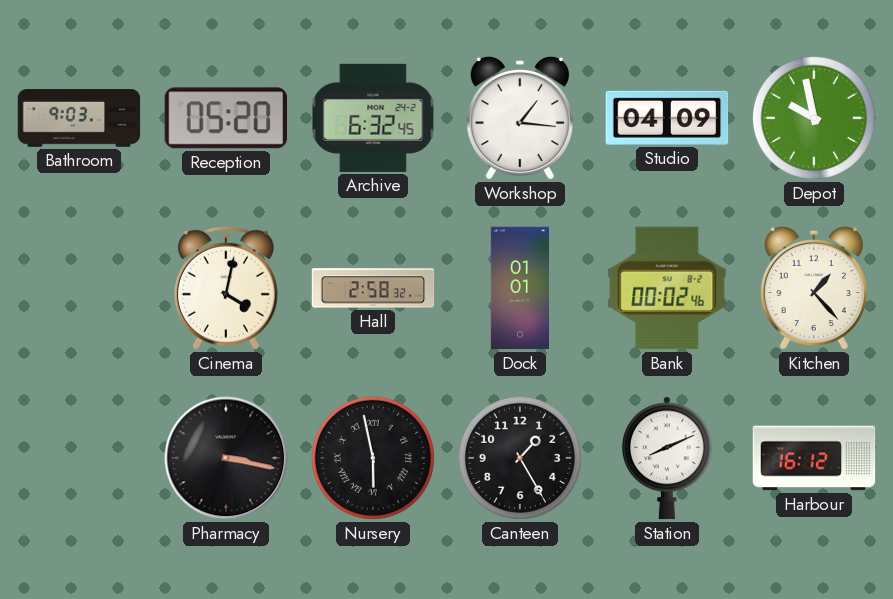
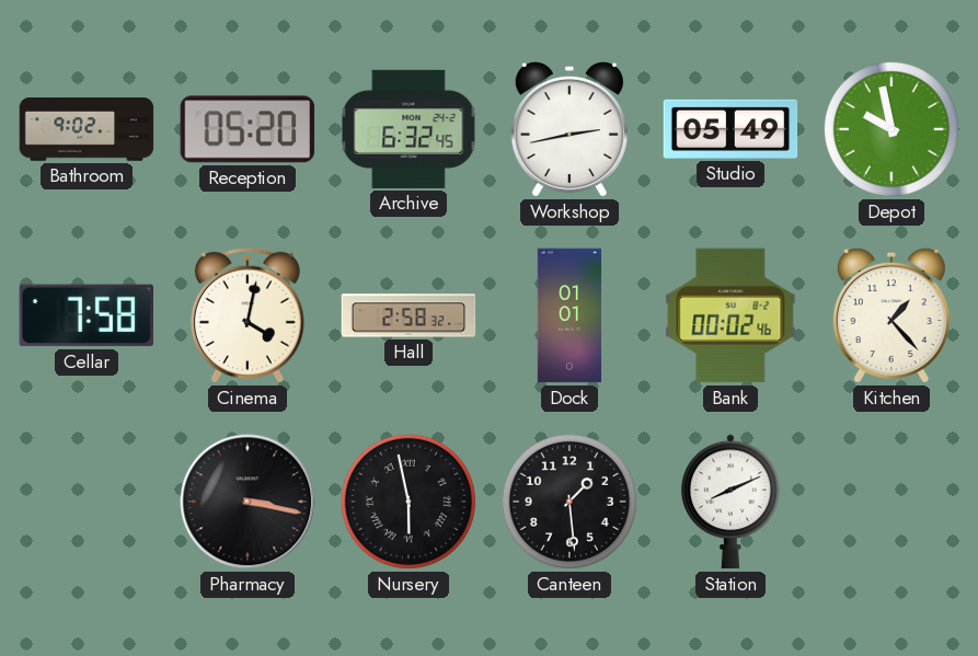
Bathroom: 9:03 -> 9:02 (87, 129)
Workshop: 1:16 -> 2:43 (569, 129)
Studio: 04:09 -> 05:49 (730, 129)
Cellar: none -> 7:58 (87, 315)
Canteen: 1:25 -> 1:29 (569, 502)
Harbour: 16:12 -> none (814, 458)
